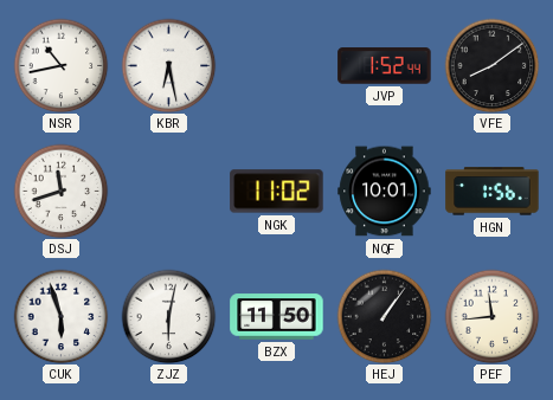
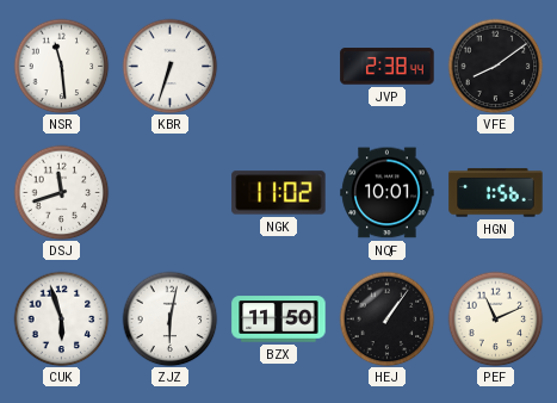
NSR: 10:43 -> 11:29 (61, 66)
KBR: 6:28 -> 6:33 (169, 66)
JVP: 1:52 -> 2:38 (388, 67)
PEF: 11:44 -> 11:11 (495, 318)
